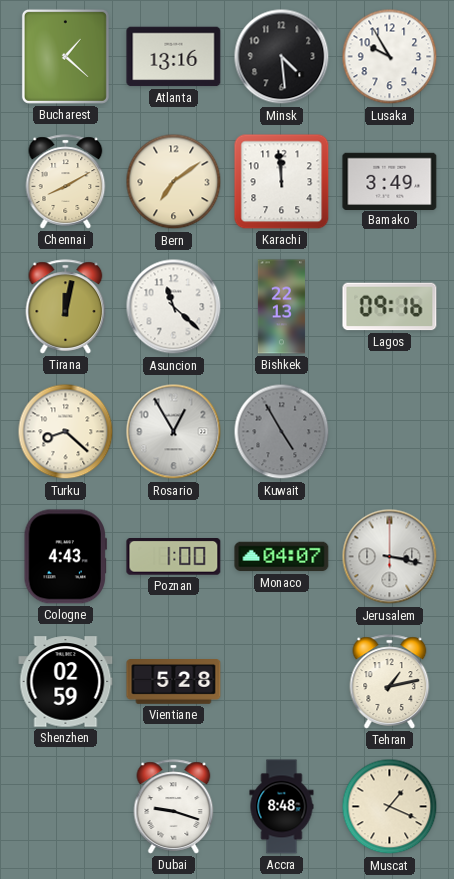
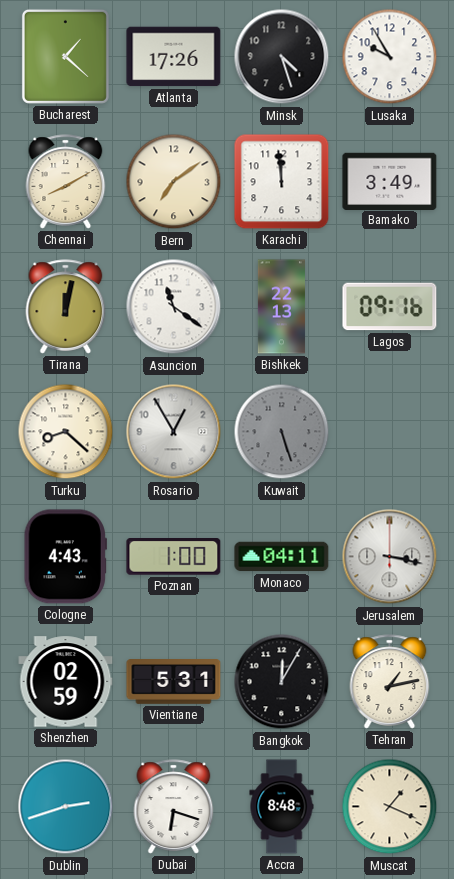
Atlanta: 13:16 -> 17:26 (174, 57)
Minsk: 4:29 -> 4:27 (282, 57)
Asuncion: 11:22 -> 11:21 (174, 307)
Kuwait: 4:55 -> 5:27 (282, 432)
Monaco: 04:07 -> 04:11 (282, 557)
Vientiane: 5:28 -> 5:31 (174, 682)
Bangkok: none -> 12:05 (282, 682)
Dublin: none -> 2:42 (66, 807)
Dubai: 9:18 -> 6:18 (174, 807)
